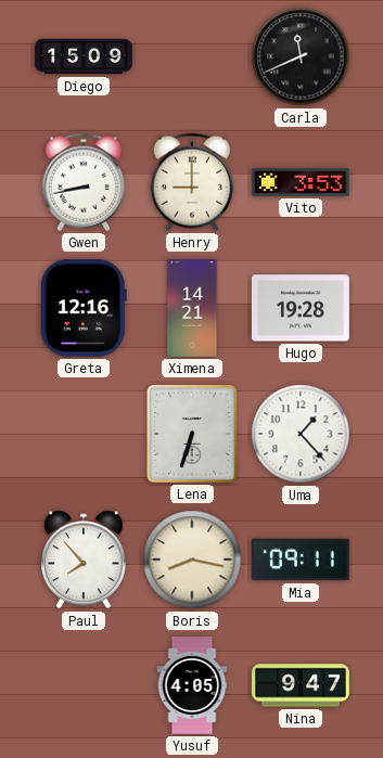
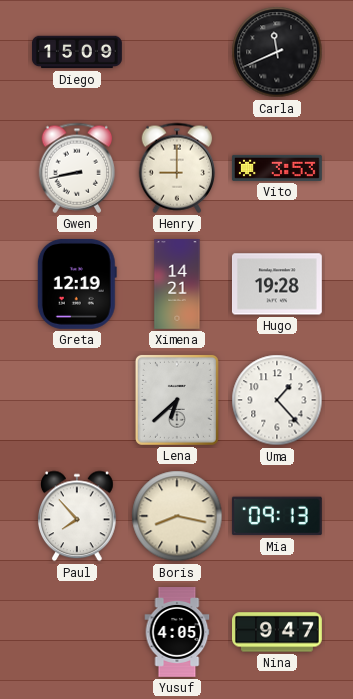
Greta: 12:16 -> 12:19 (77, 284)
Lena: 6:33 -> 6:38 (177, 400)
Mia: 09:11 -> 09:13 (277, 516)
